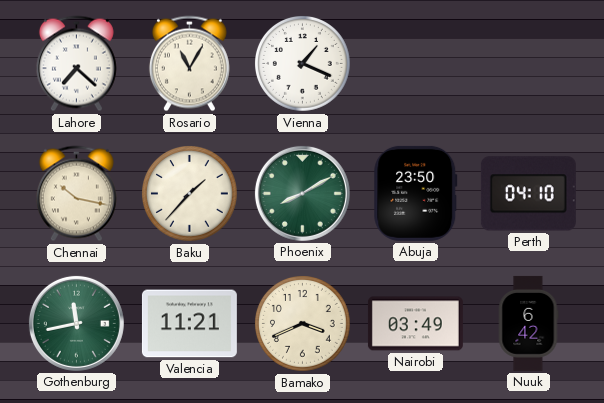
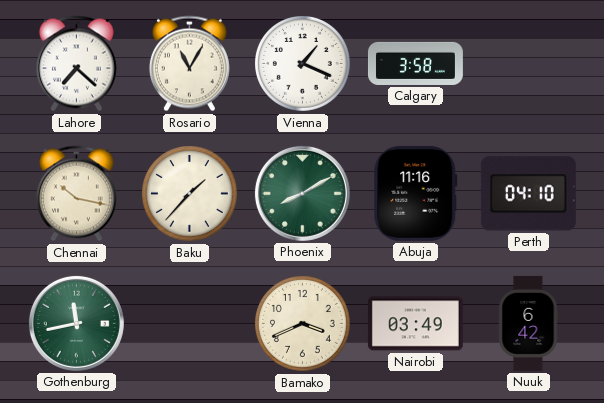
Calgary: none -> 3:58 (415, 63)
Abuja: 23:50 -> 11:16 (416, 193)
Valencia: 11:21 -> none (189, 324)
